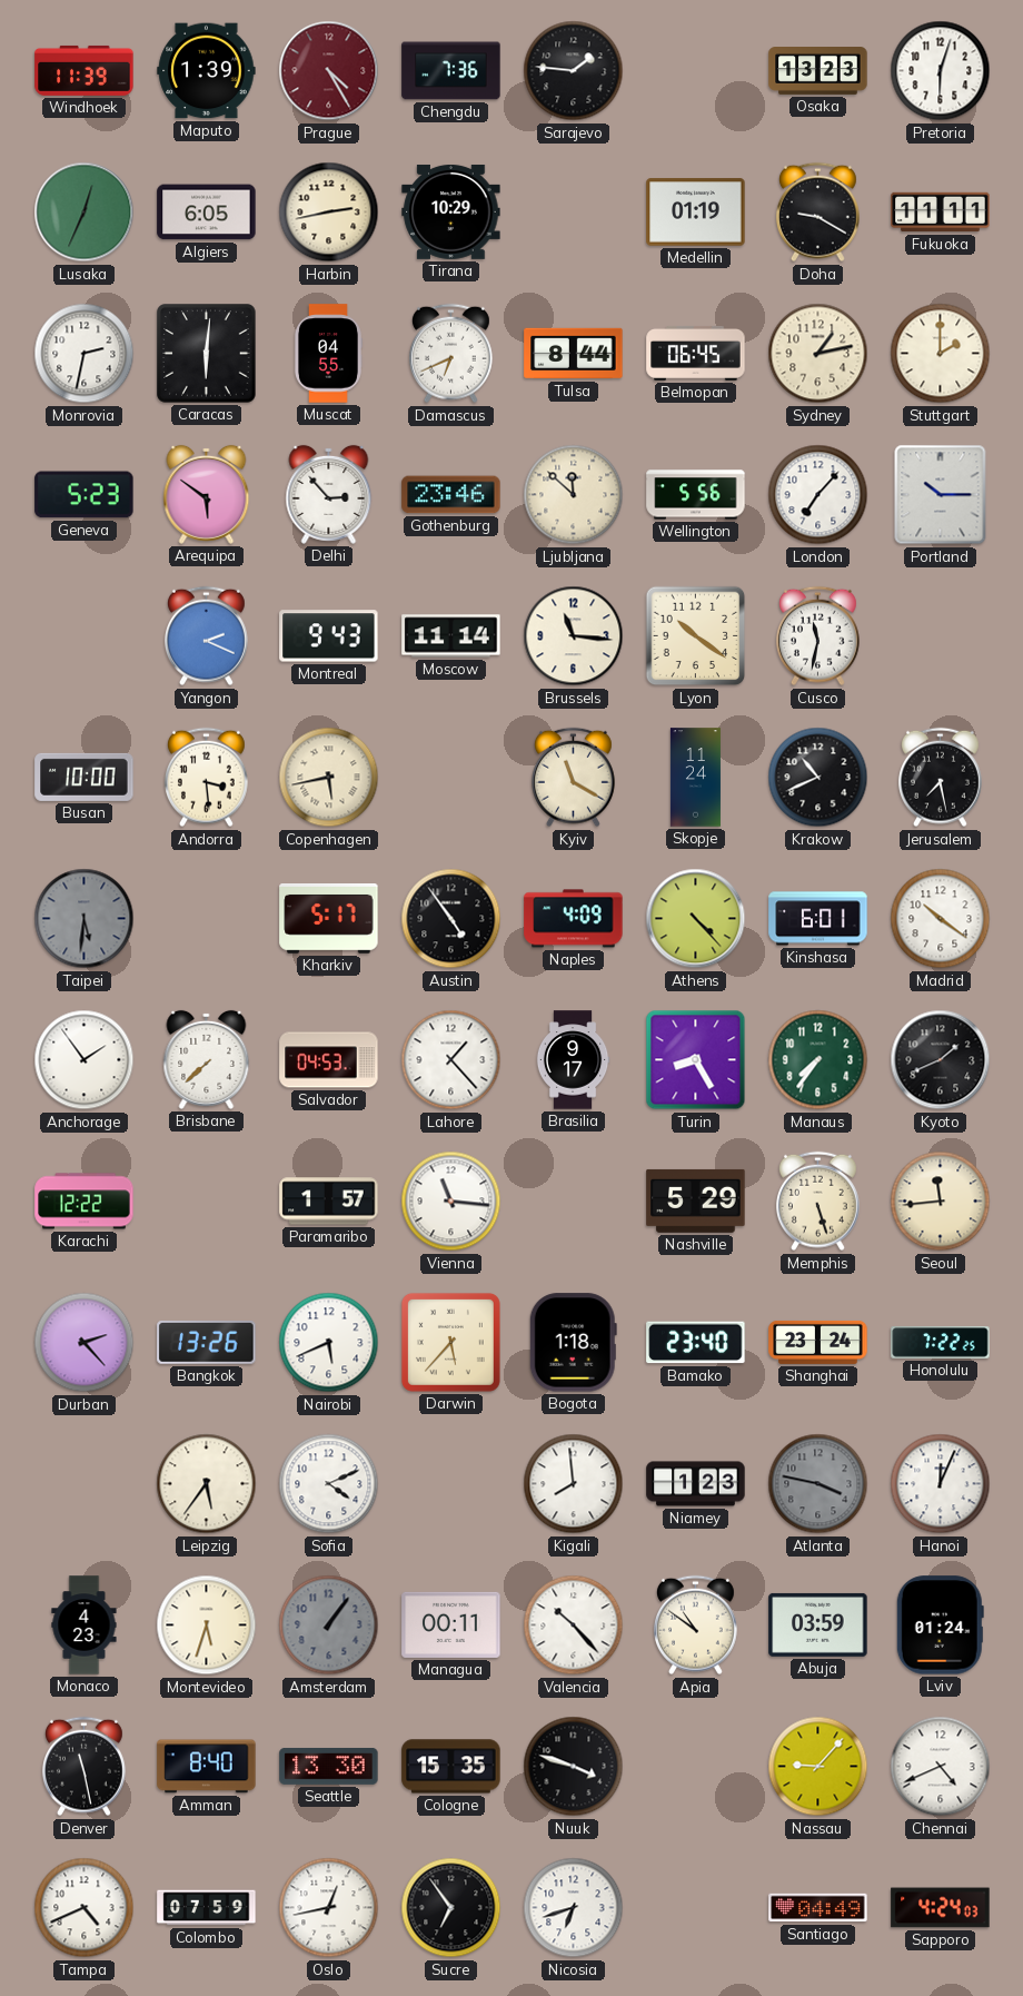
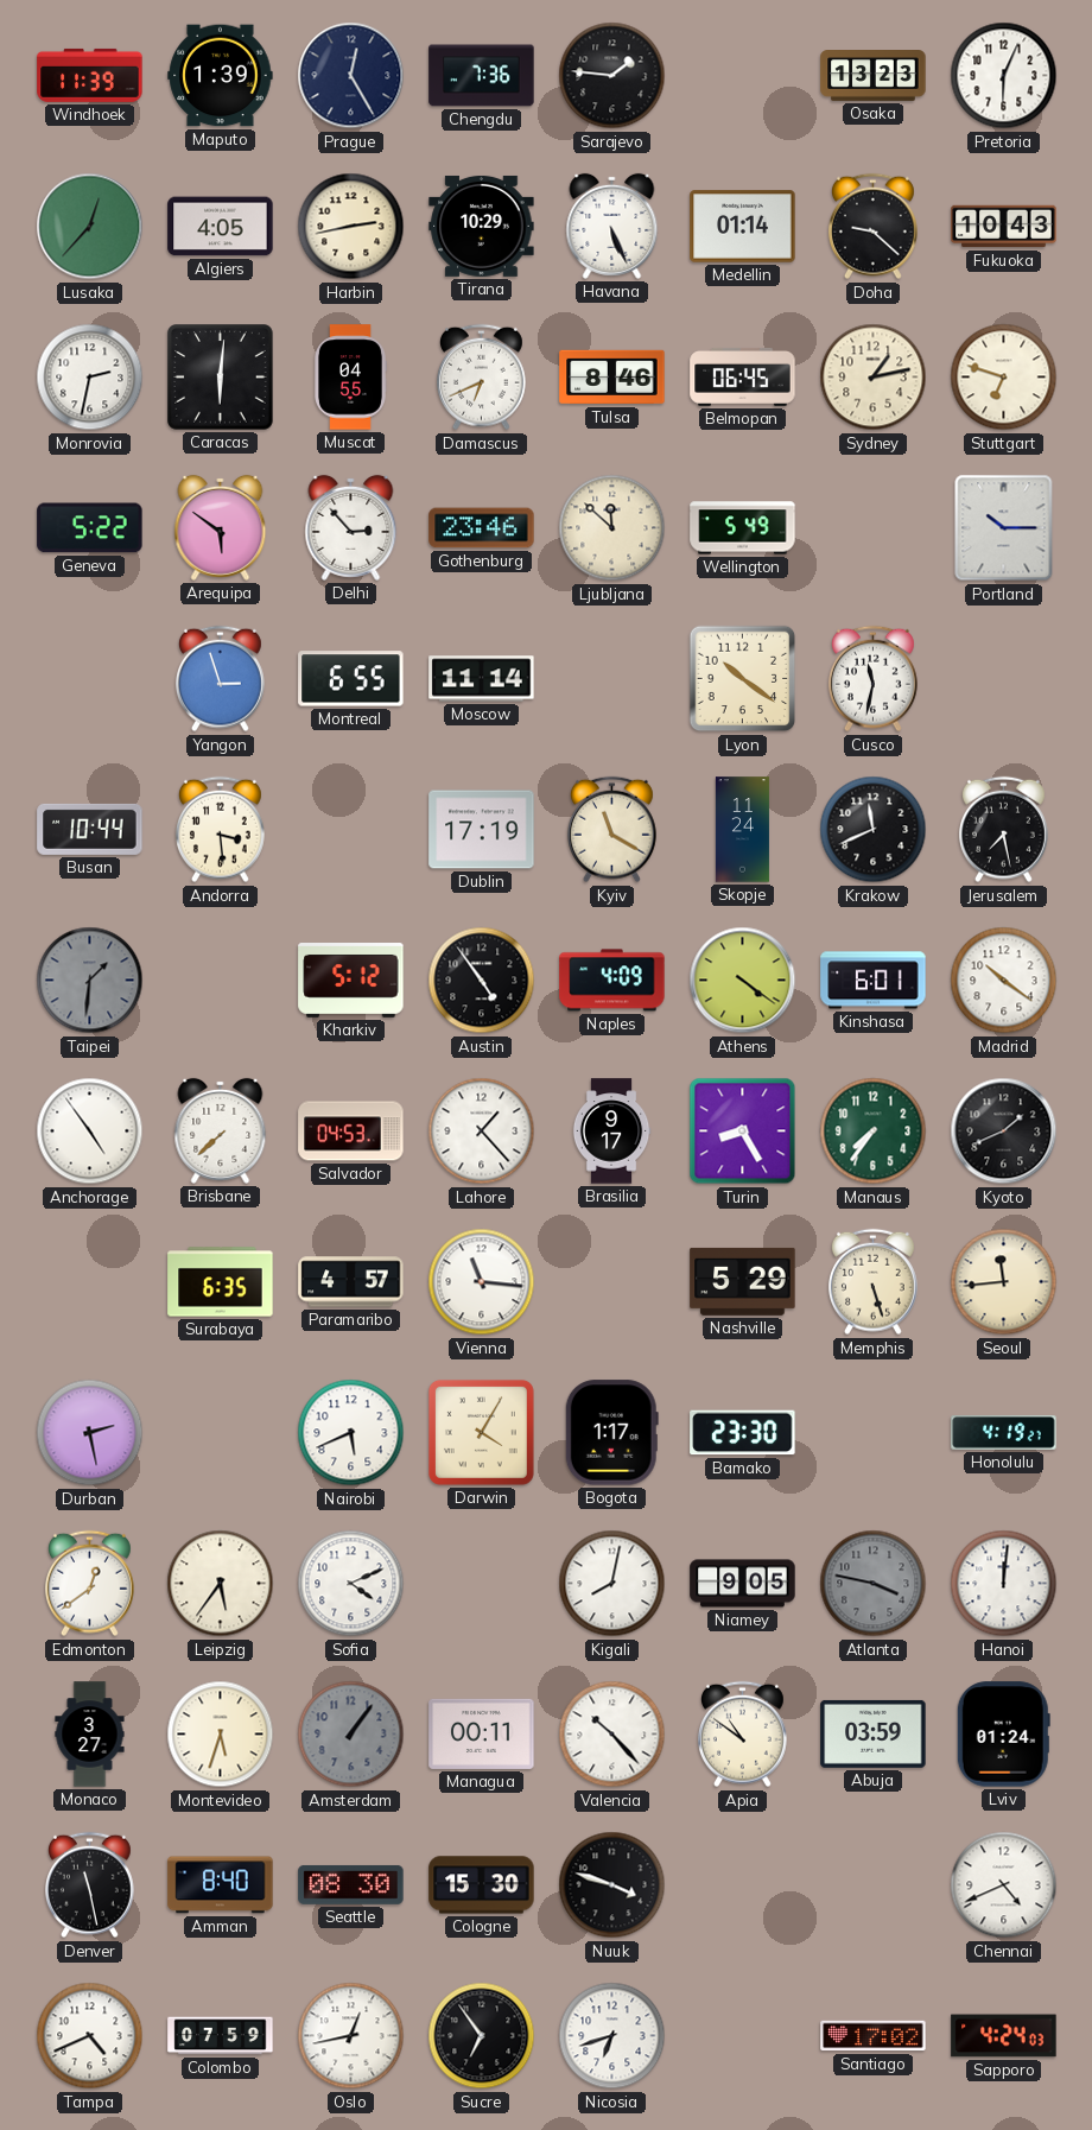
Prague: 4:25 -> 12:25 (351, 76)
Prague dial: burgundy -> navy (351, 76)
Pretoria: 6:03 -> 6:04 (1004, 76)
Lusaka: 12:34 -> 12:37 (90, 227)
Algiers: 6:05 -> 4:05 (221, 227)
Havana: none -> 5:26 (612, 226)
Medellin: 01:19 -> 01:14 (743, 227)
Doha: 9:20 -> 9:22 (872, 227)
Fukuoka: 11:11 -> 10:43 (1004, 227)
Tulsa: 8:44 -> 8:46 (612, 378)
Stuttgart: 2:00 -> 6:48 (1004, 378)
Geneva: 5:23 -> 5:22 (90, 528)
Wellington: 5:56 -> 5:49 (743, 528)
London: 7:07 -> none (818, 495)
Yangon: 2:19 -> 2:57 (220, 679)
Montreal: 9:43 -> 6:55 (351, 679)
Brussels: 11:16 -> none (574, 636)
Busan: 10:00 -> 10:44 (90, 829)
Copenhagen: 5:43 -> none (329, 778)
Dublin: none -> 17:19 (482, 830)
Krakow: 10:41 -> 11:41 (874, 830)
Taipei: 5:31 -> 1:31 (90, 981)
Kharkiv: 5:17 -> 5:12 (351, 981)
Athens: 4:23 -> 4:21 (743, 981)
Anchorage: 1:54 -> 4:54 (90, 1131)
Karachi: 12:22 -> none (85, 1202)
Surabaya: none -> 6:35 (221, 1282)
Paramaribo: 1:57 -> 4:57 (351, 1282)
Durban: 2:23 -> 2:28 (90, 1433)
Bangkok: 13:26 -> none (207, 1342)
Darwin: 5:37 -> 4:05 (481, 1432)
Bogota: 1:18 -> 1:17 (611, 1433)
Bamako: 23:40 -> 23:30 (743, 1433)
Shanghai: 23:24 -> none (818, 1342)
Honolulu: 7:22 -> 4:19 (1004, 1433)
Edmonton: none -> 12:39 (89, 1584)
Kigali: 7:59 -> 8:02 (612, 1584)
Niamey: 1:23 -> 9:05 (743, 1584)
Hanoi: 12:04 -> 12:01 (1004, 1584)
Monaco: 4:23 -> 3:27 (90, 1735)
Seattle: 13:30 -> 08:30 (351, 1884)
Cologne: 15:35 -> 15:30 (482, 1885)
Nassau: 9:07 -> none (818, 1767)
Santiago: 04:49 -> 17:02 (874, 2036)
